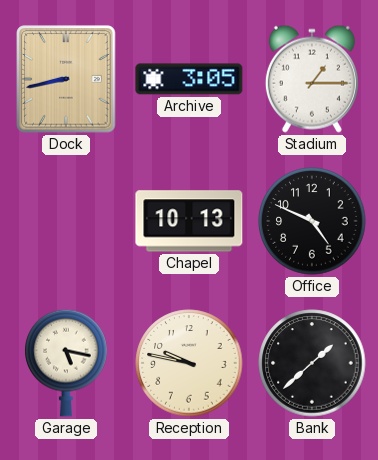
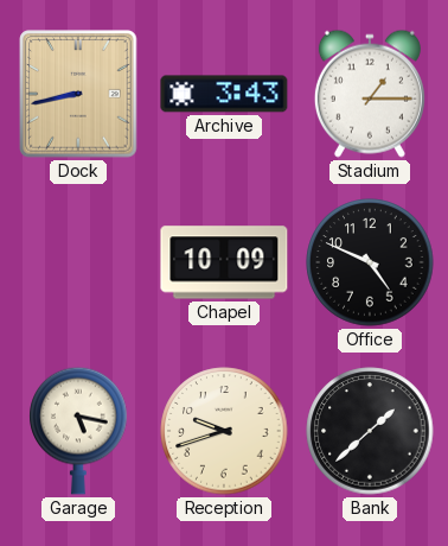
Archive: 3:05 -> 3:43 (224, 94)
Chapel: 10:13 -> 10:09 (224, 262)
Reception: 9:47 -> 9:42 (224, 431)
